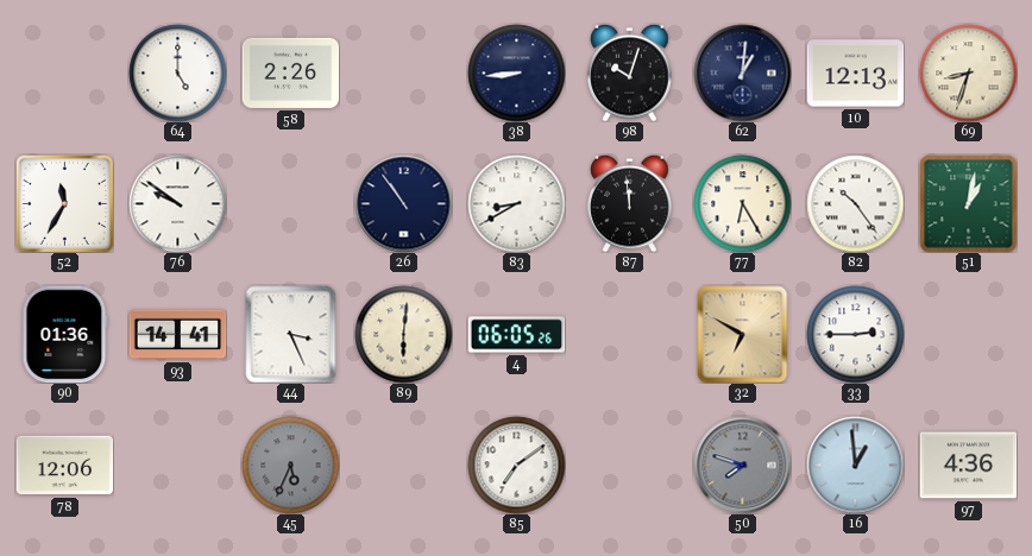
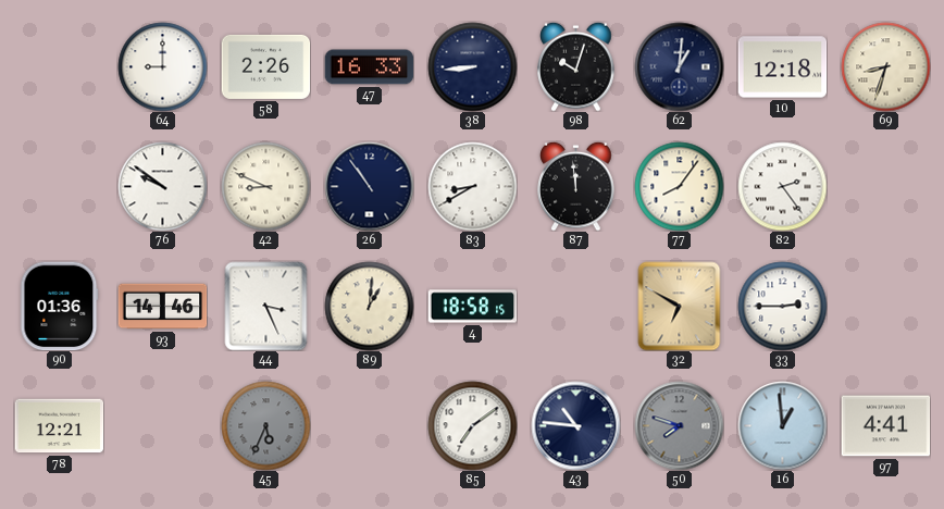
64: 5:00 -> 9:00 (162, 66)
47: none -> 16:33 (369, 67)
10: 12:13 -> 12:18 (782, 67)
52: 11:35 -> none (64, 203)
42: none -> 8:49 (265, 186)
77: 6:25 -> 8:06 (679, 186)
82: 10:24 -> 2:24 (782, 186)
51: 1:02 -> none (968, 203)
93: 14:41 -> 14:46 (162, 307)
89: 6:01 -> 1:01 (369, 306)
4: 06:05 -> 18:58 (472, 307)
78: 12:06 -> 12:21 (59, 426)
43: none -> 10:46 (575, 425)
97: 4:36 -> 4:41 (885, 426)
